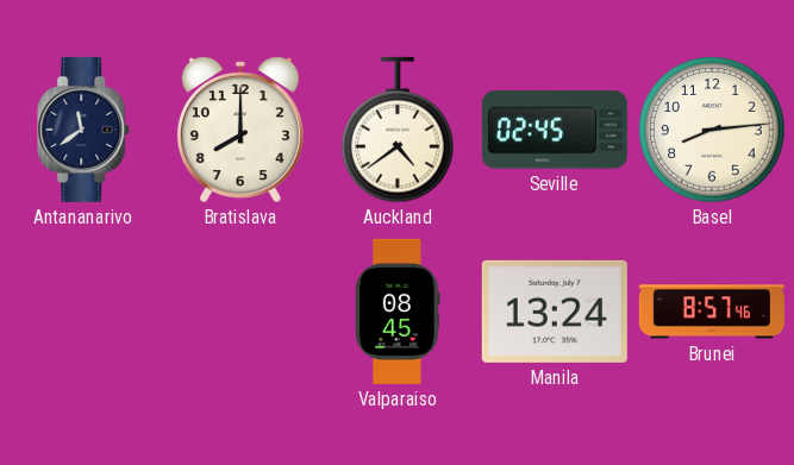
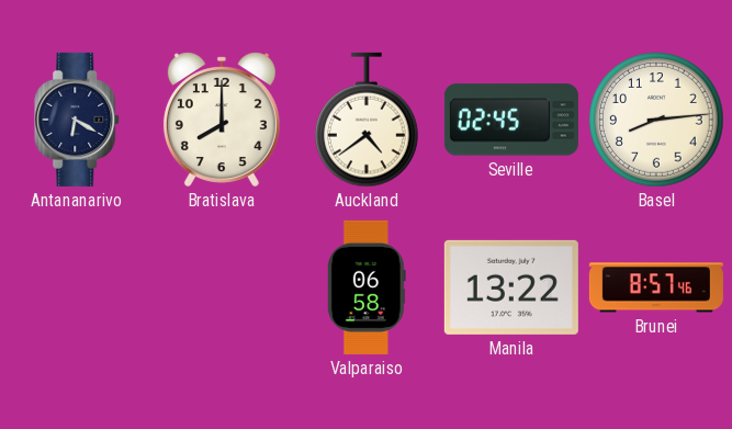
Antananarivo: 11:39 -> 6:20 (78, 120)
Valparaiso: 08:45 -> 06:58 (367, 287)
Manila: 13:24 -> 13:22 (511, 287)
